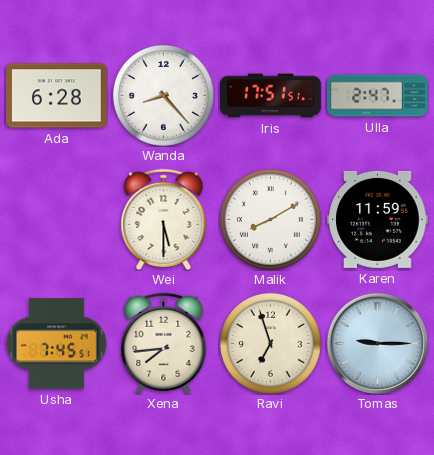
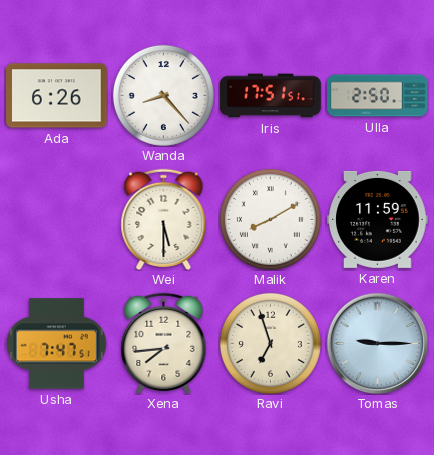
Ada: 6:28 -> 6:26 (57, 96)
Ulla: 2:47 -> 2:50 (378, 96)
Usha: 7:45 -> 7:47 (56, 344)
